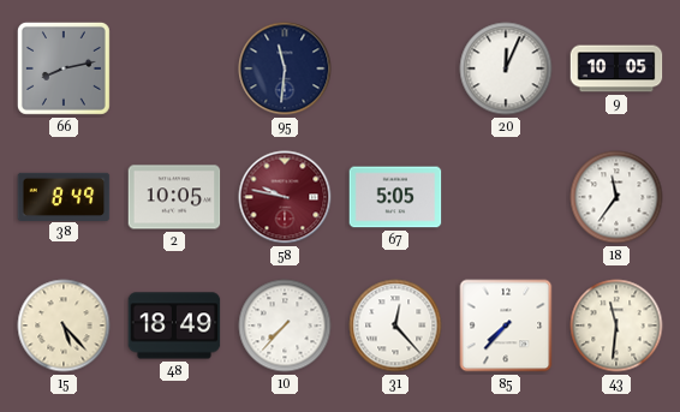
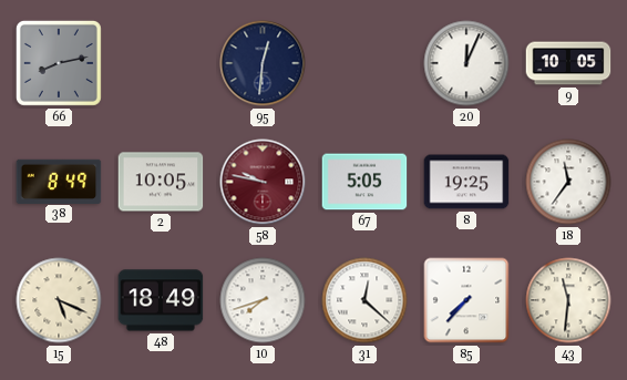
95: 11:31 -> 12:31 (263, 63)
8: none -> 19:25 (466, 182)
15: 5:23 -> 5:19 (59, 300)
10: 7:37 -> 7:42 (263, 300)
31: 12:23 -> 12:22 (364, 300)
